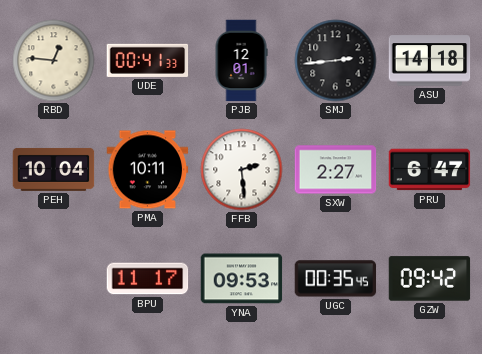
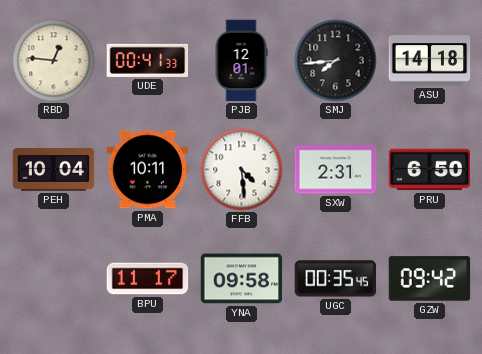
SMJ: 2:44 -> 7:44 (336, 61)
FFB: 2:29 -> 4:29 (242, 170)
SXW: 2:27 -> 2:31 (336, 170)
PRU: 6:47 -> 6:50 (430, 170)
YNA: 09:53 -> 09:58 (242, 279)
